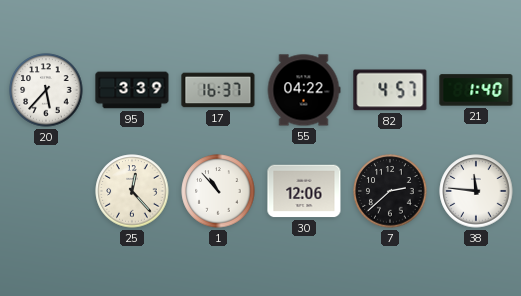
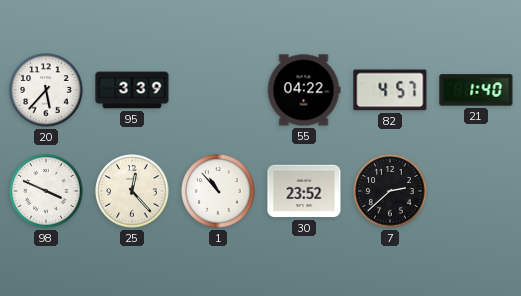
17: 16:37 -> none (218, 90)
98: none -> 3:49 (46, 191)
30: 12:06 -> 23:52 (304, 191)
38: 11:46 -> none (476, 191)
